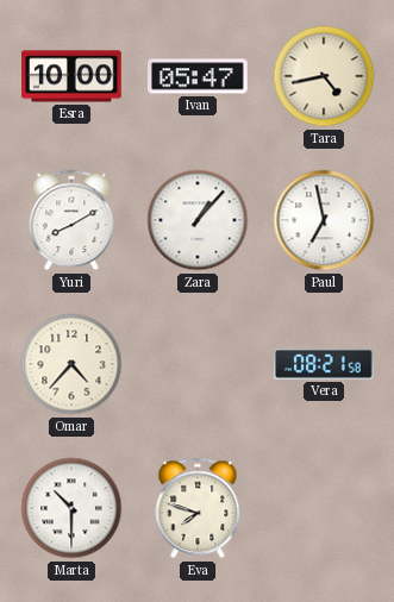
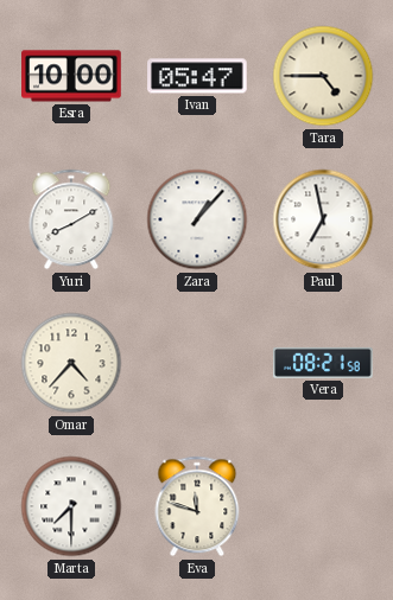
Tara: 4:43 -> 4:45 (323, 76)
Marta: 10:30 -> 7:30 (71, 506)
Eva: 7:48 -> 11:48 (197, 506)
